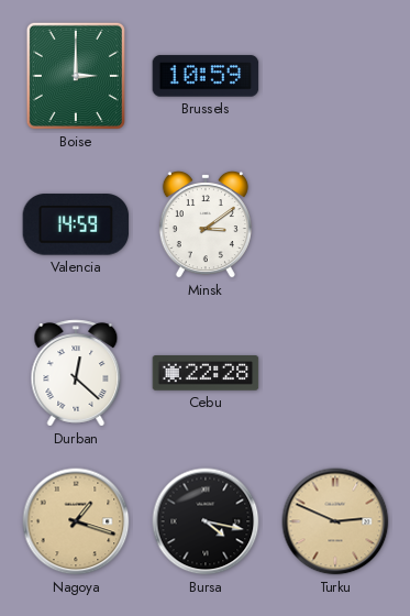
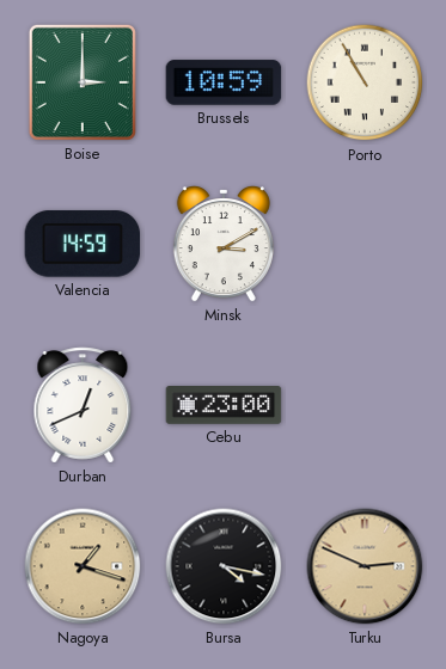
Porto: none -> 10:55 (365, 82)
Minsk: 3:09 -> 3:10 (224, 245)
Durban: 12:22 -> 12:41 (83, 405)
Cebu: 22:28 -> 23:00 (224, 406)
